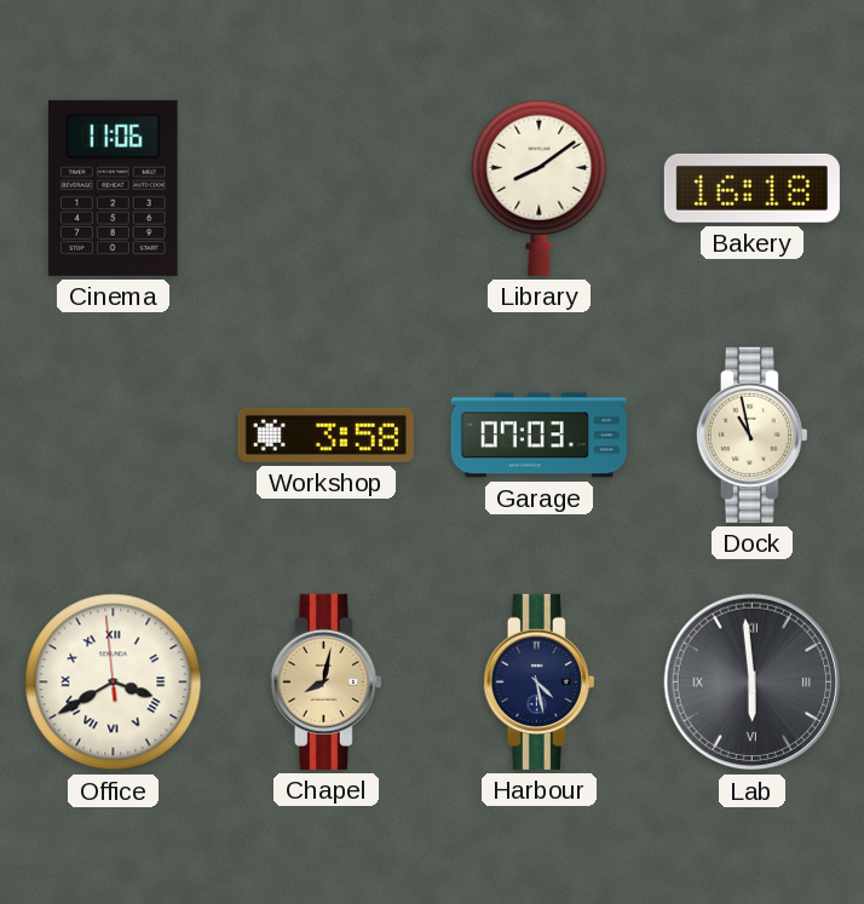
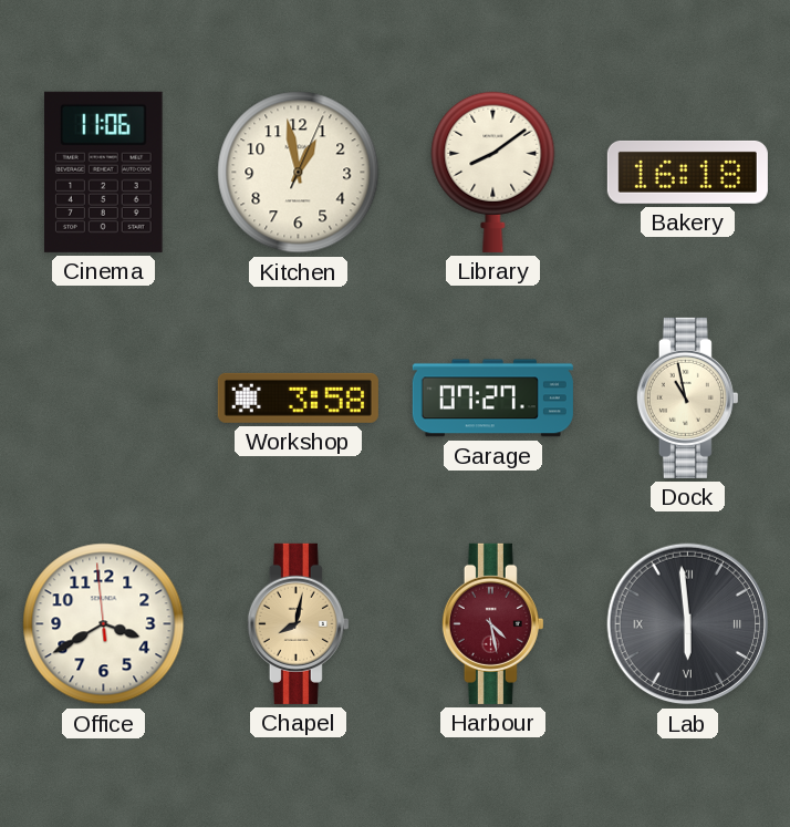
Kitchen: none -> 12:58 (299, 173)
Garage: 07:03 -> 07:27 (492, 399)
Office numerals: Roman -> Arabic (104, 624)
Harbour dial: navy -> burgundy (492, 623)
